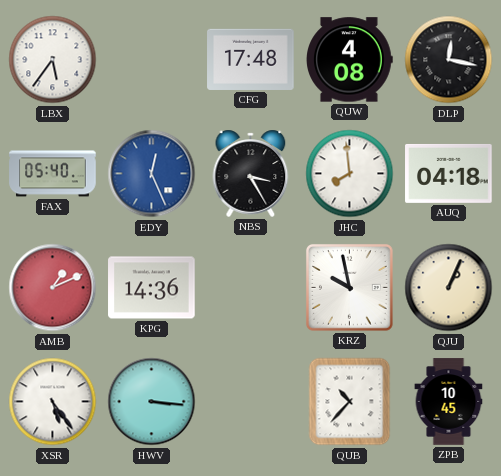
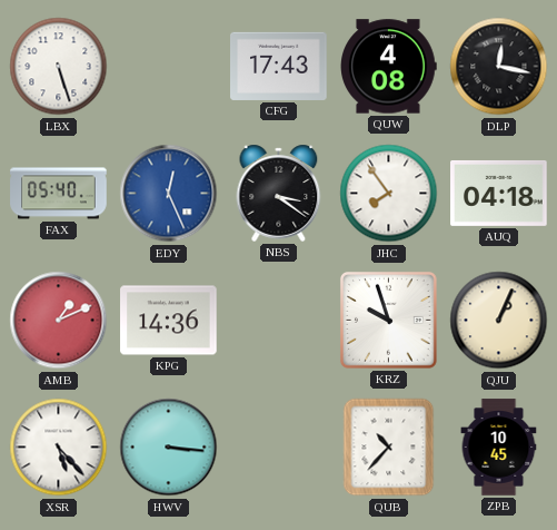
LBX: 5:36 -> 5:27 (59, 67)
CFG: 17:48 -> 17:43 (279, 66)
NBS: 3:25 -> 3:21 (279, 193)
JHC: 7:59 -> 7:54 (389, 194)
KRZ: 9:58 -> 9:57 (389, 321)
XSR: 5:24 -> 5:23 (59, 448)
